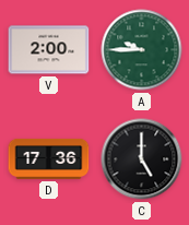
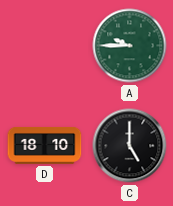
V: 2:00 -> none (49, 50)
D: 17:36 -> 18:10 (45, 145)
